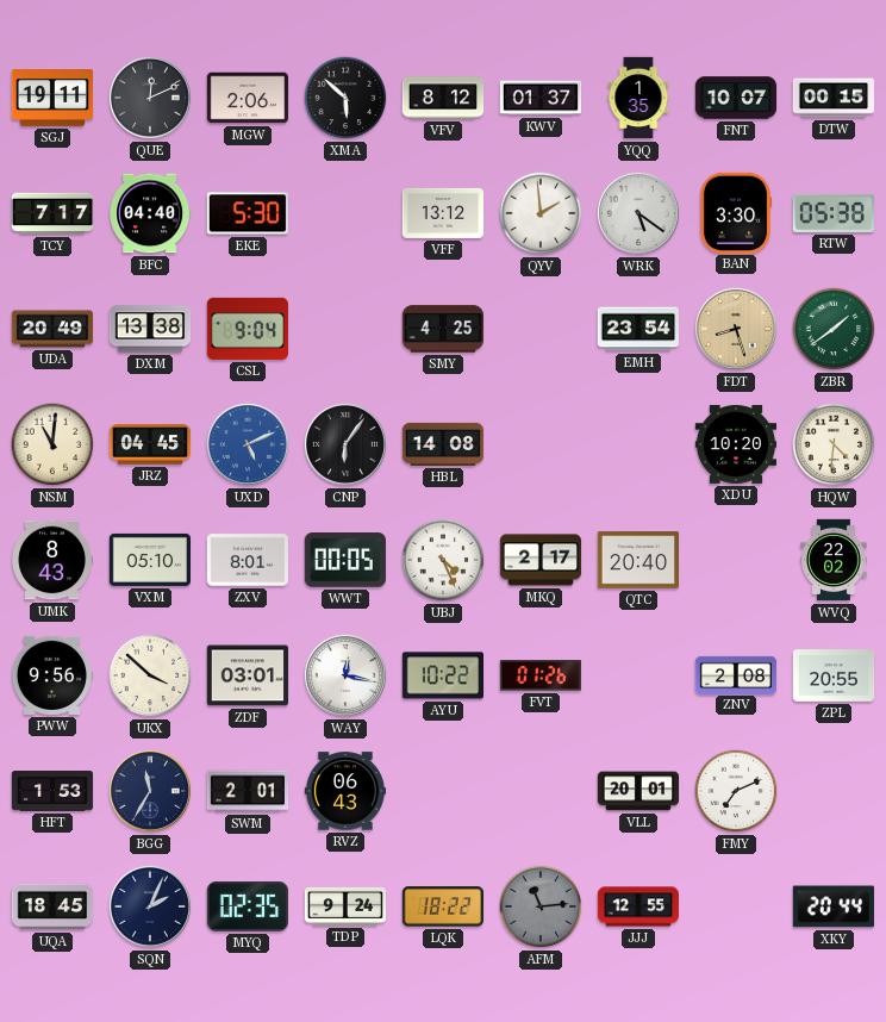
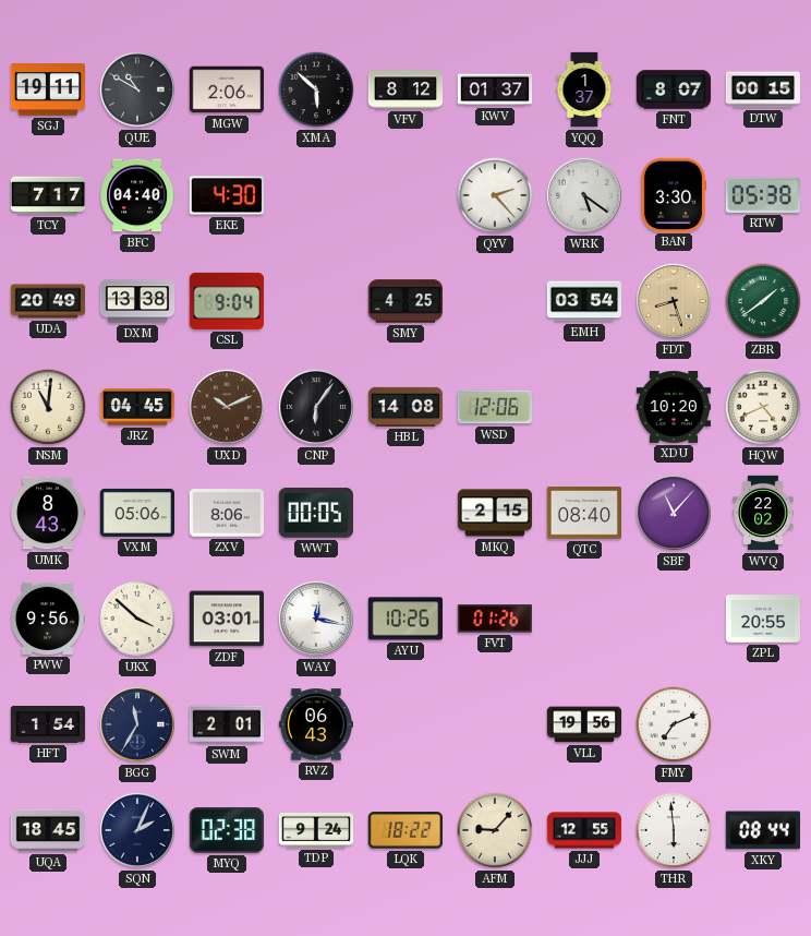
QUE: 12:11 -> 10:50 (137, 89)
YQQ: 1:35 -> 1:37 (584, 89)
FNT: 10:07 -> 8:07 (674, 89)
EKE: 5:30 -> 4:30 (226, 195)
VFF: 13:12 -> none (443, 213)
QYV: 1:59 -> 2:23 (495, 195)
EMH: 23:54 -> 03:54 (583, 301)
UXD: 5:11 -> 10:11 (227, 407)
UXD dial: blue -> brown (227, 407)
WSD: none -> 12:06 (495, 407)
HQW: 4:31 -> 4:41 (763, 407)
VXM: 05:10 -> 05:06 (136, 513)
ZXV: 8:01 -> 8:06 (226, 513)
UBJ: 4:26 -> none (443, 560)
MKQ: 2:17 -> 2:15 (495, 513)
QTC: 20:40 -> 08:40 (583, 513)
SBF: none -> 11:07 (674, 513)
AYU: 10:22 -> 10:26 (404, 619)
ZNV: 2:08 -> none (736, 674)
HFT: 1:53 -> 1:54 (48, 725)
VLL: 20:01 -> 19:56 (584, 724)
MYQ: 02:35 -> 02:38 (226, 831)
AFM: 11:14 -> 9:07 (495, 830)
AFM dial: grey -> cream (495, 830)
THR: none -> 5:59 (674, 830)
XKY: 20:44 -> 08:44 (763, 830)
